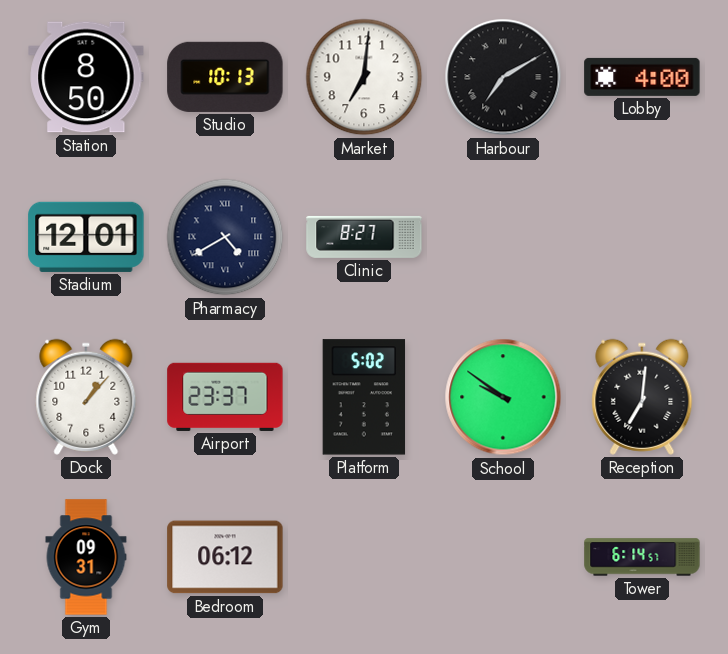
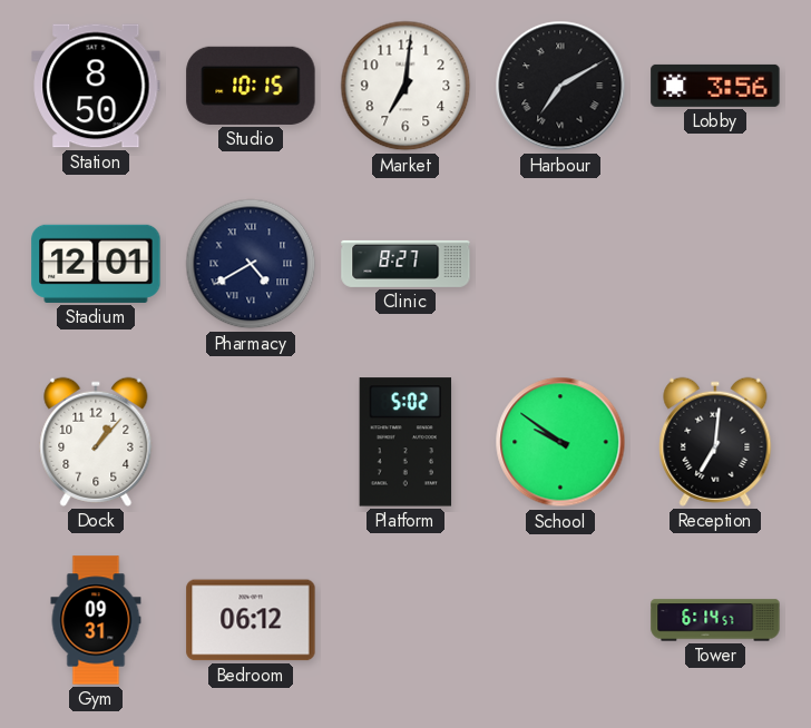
Studio: 10:13 -> 10:15 (251, 86)
Lobby: 4:00 -> 3:56 (715, 86)
Airport: 23:37 -> none (225, 397)
